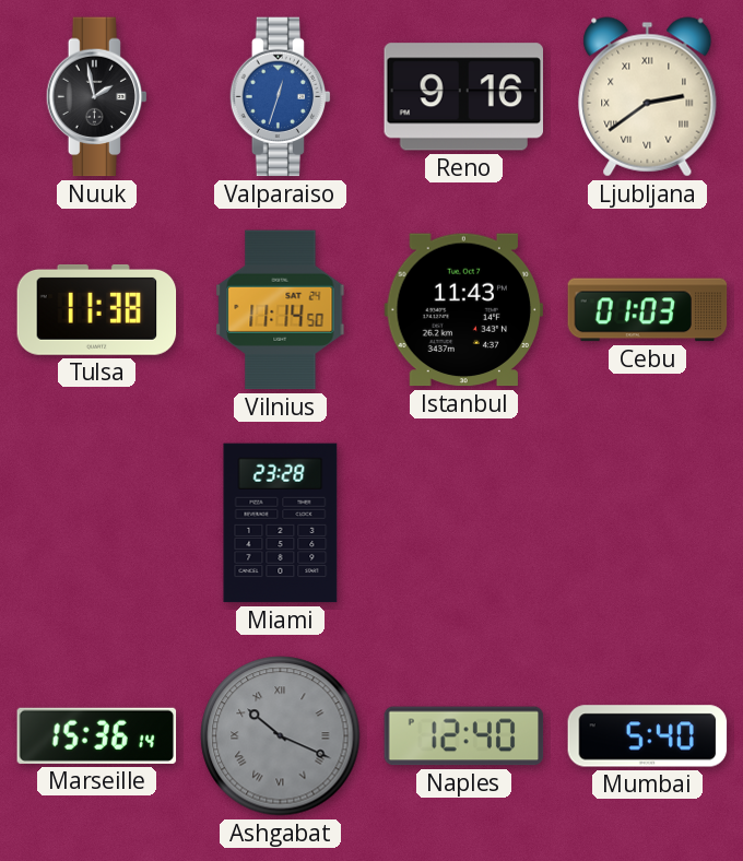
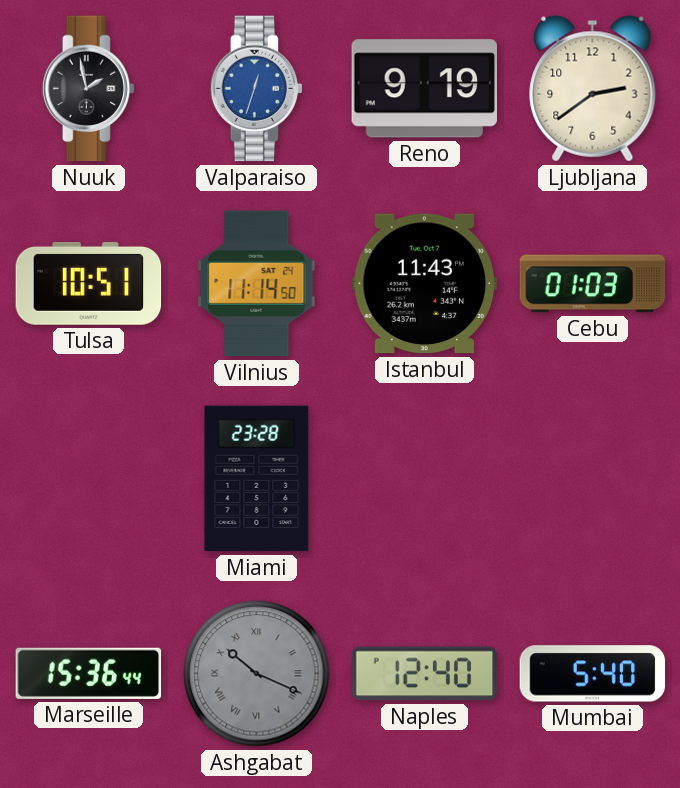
Reno: 9:16 -> 9:19 (424, 89)
Ljubljana numerals: Roman -> Arabic (593, 89)
Tulsa: 11:38 -> 10:51 (89, 283)
Marseille: 15:36:14 -> 15:36:44 (89, 673)
